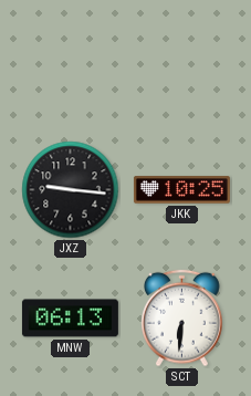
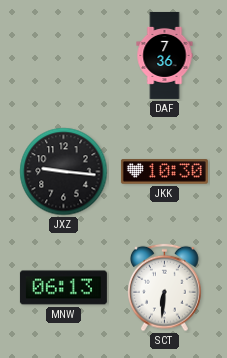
DAF: none -> 7:36 (165, 55)
JKK: 10:25 -> 10:30 (164, 172)
